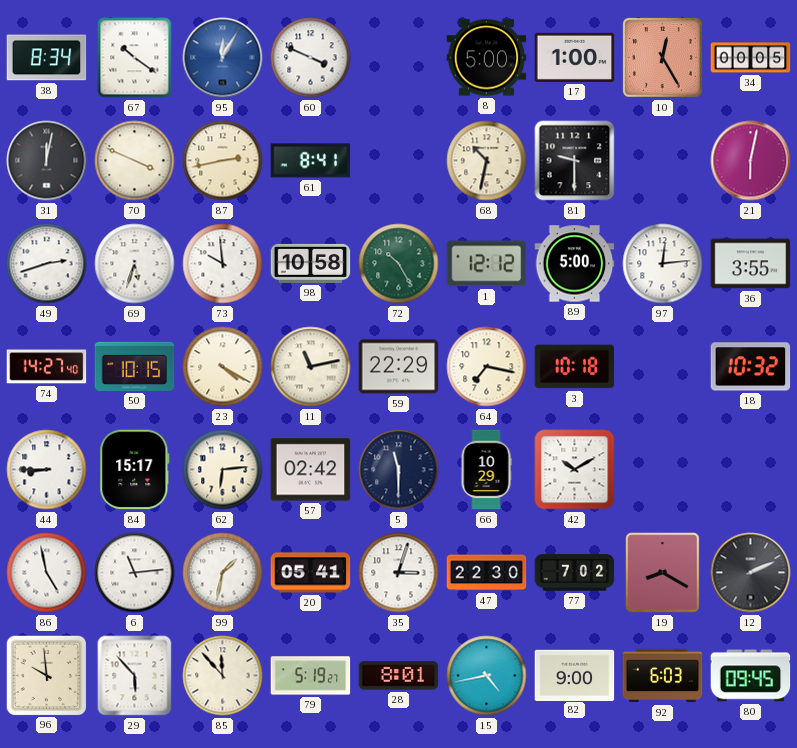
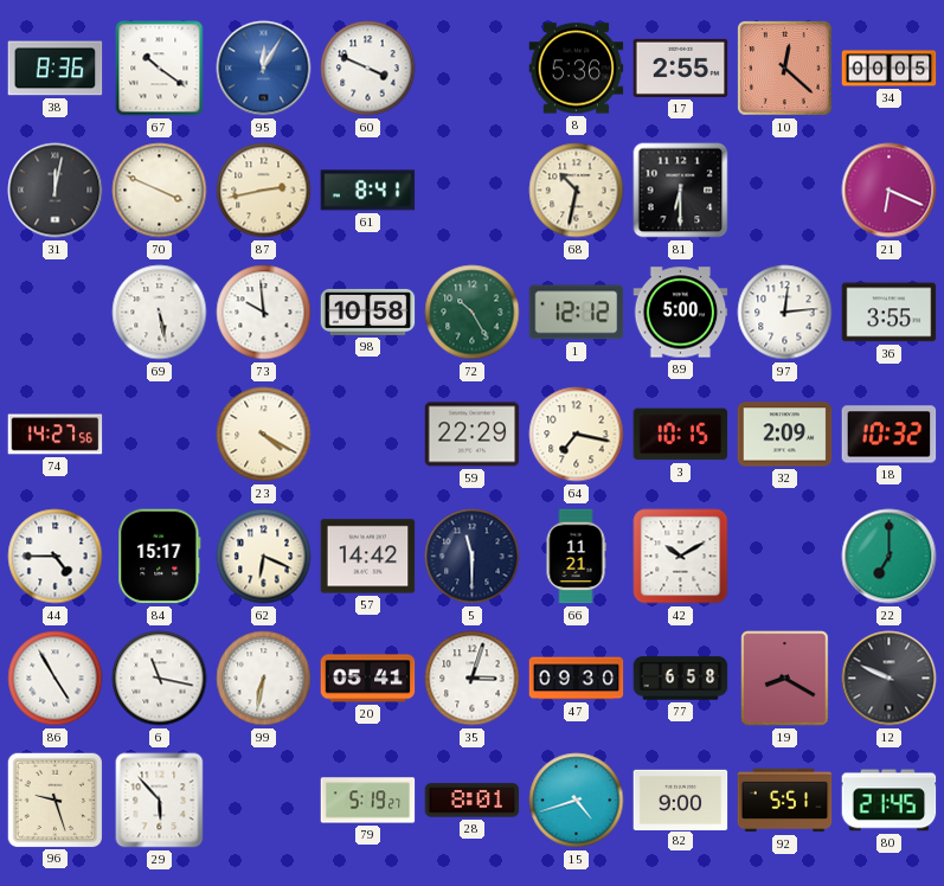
38: 8:34 -> 8:36 (56, 69)
8: 5:00 -> 5:36 (577, 69)
17: 1:00 -> 2:55 (681, 68)
10: 12:25 -> 12:22 (785, 69)
81: 9:30 -> 6:30 (681, 191)
21: 6:02 -> 6:19 (890, 191)
49: 2:42 -> none (47, 264)
69: 5:33 -> 5:28 (160, 313)
74: 14:27:40 -> 14:27:56 (56, 435)
50: 10:15 -> none (135, 366)
11: 11:13 -> none (311, 367)
3: 10:18 -> 10:15 (681, 435)
32: none -> 2:09 (785, 435)
44: 8:45 -> 4:45 (56, 557)
62: 6:14 -> 6:19 (264, 557)
57: 02:42 -> 14:42 (368, 557)
66: 10:29 -> 11:21 (576, 557)
22: none -> 7:00 (890, 557)
86: 4:58 -> 4:55 (56, 679)
6: 11:14 -> 11:17 (160, 679)
99: 1:32 -> 6:32 (264, 679)
47: 22:30 -> 09:30 (577, 679)
77: 7:02 -> 6:58 (681, 679)
12: 2:11 -> 9:49 (890, 679)
96: 9:59 -> 9:27 (54, 800)
85: 11:53 -> none (223, 676)
15: 4:43 -> 4:42 (577, 801)
92: 6:03 -> 5:51 (785, 801)
80: 09:45 -> 21:45 (890, 801)
